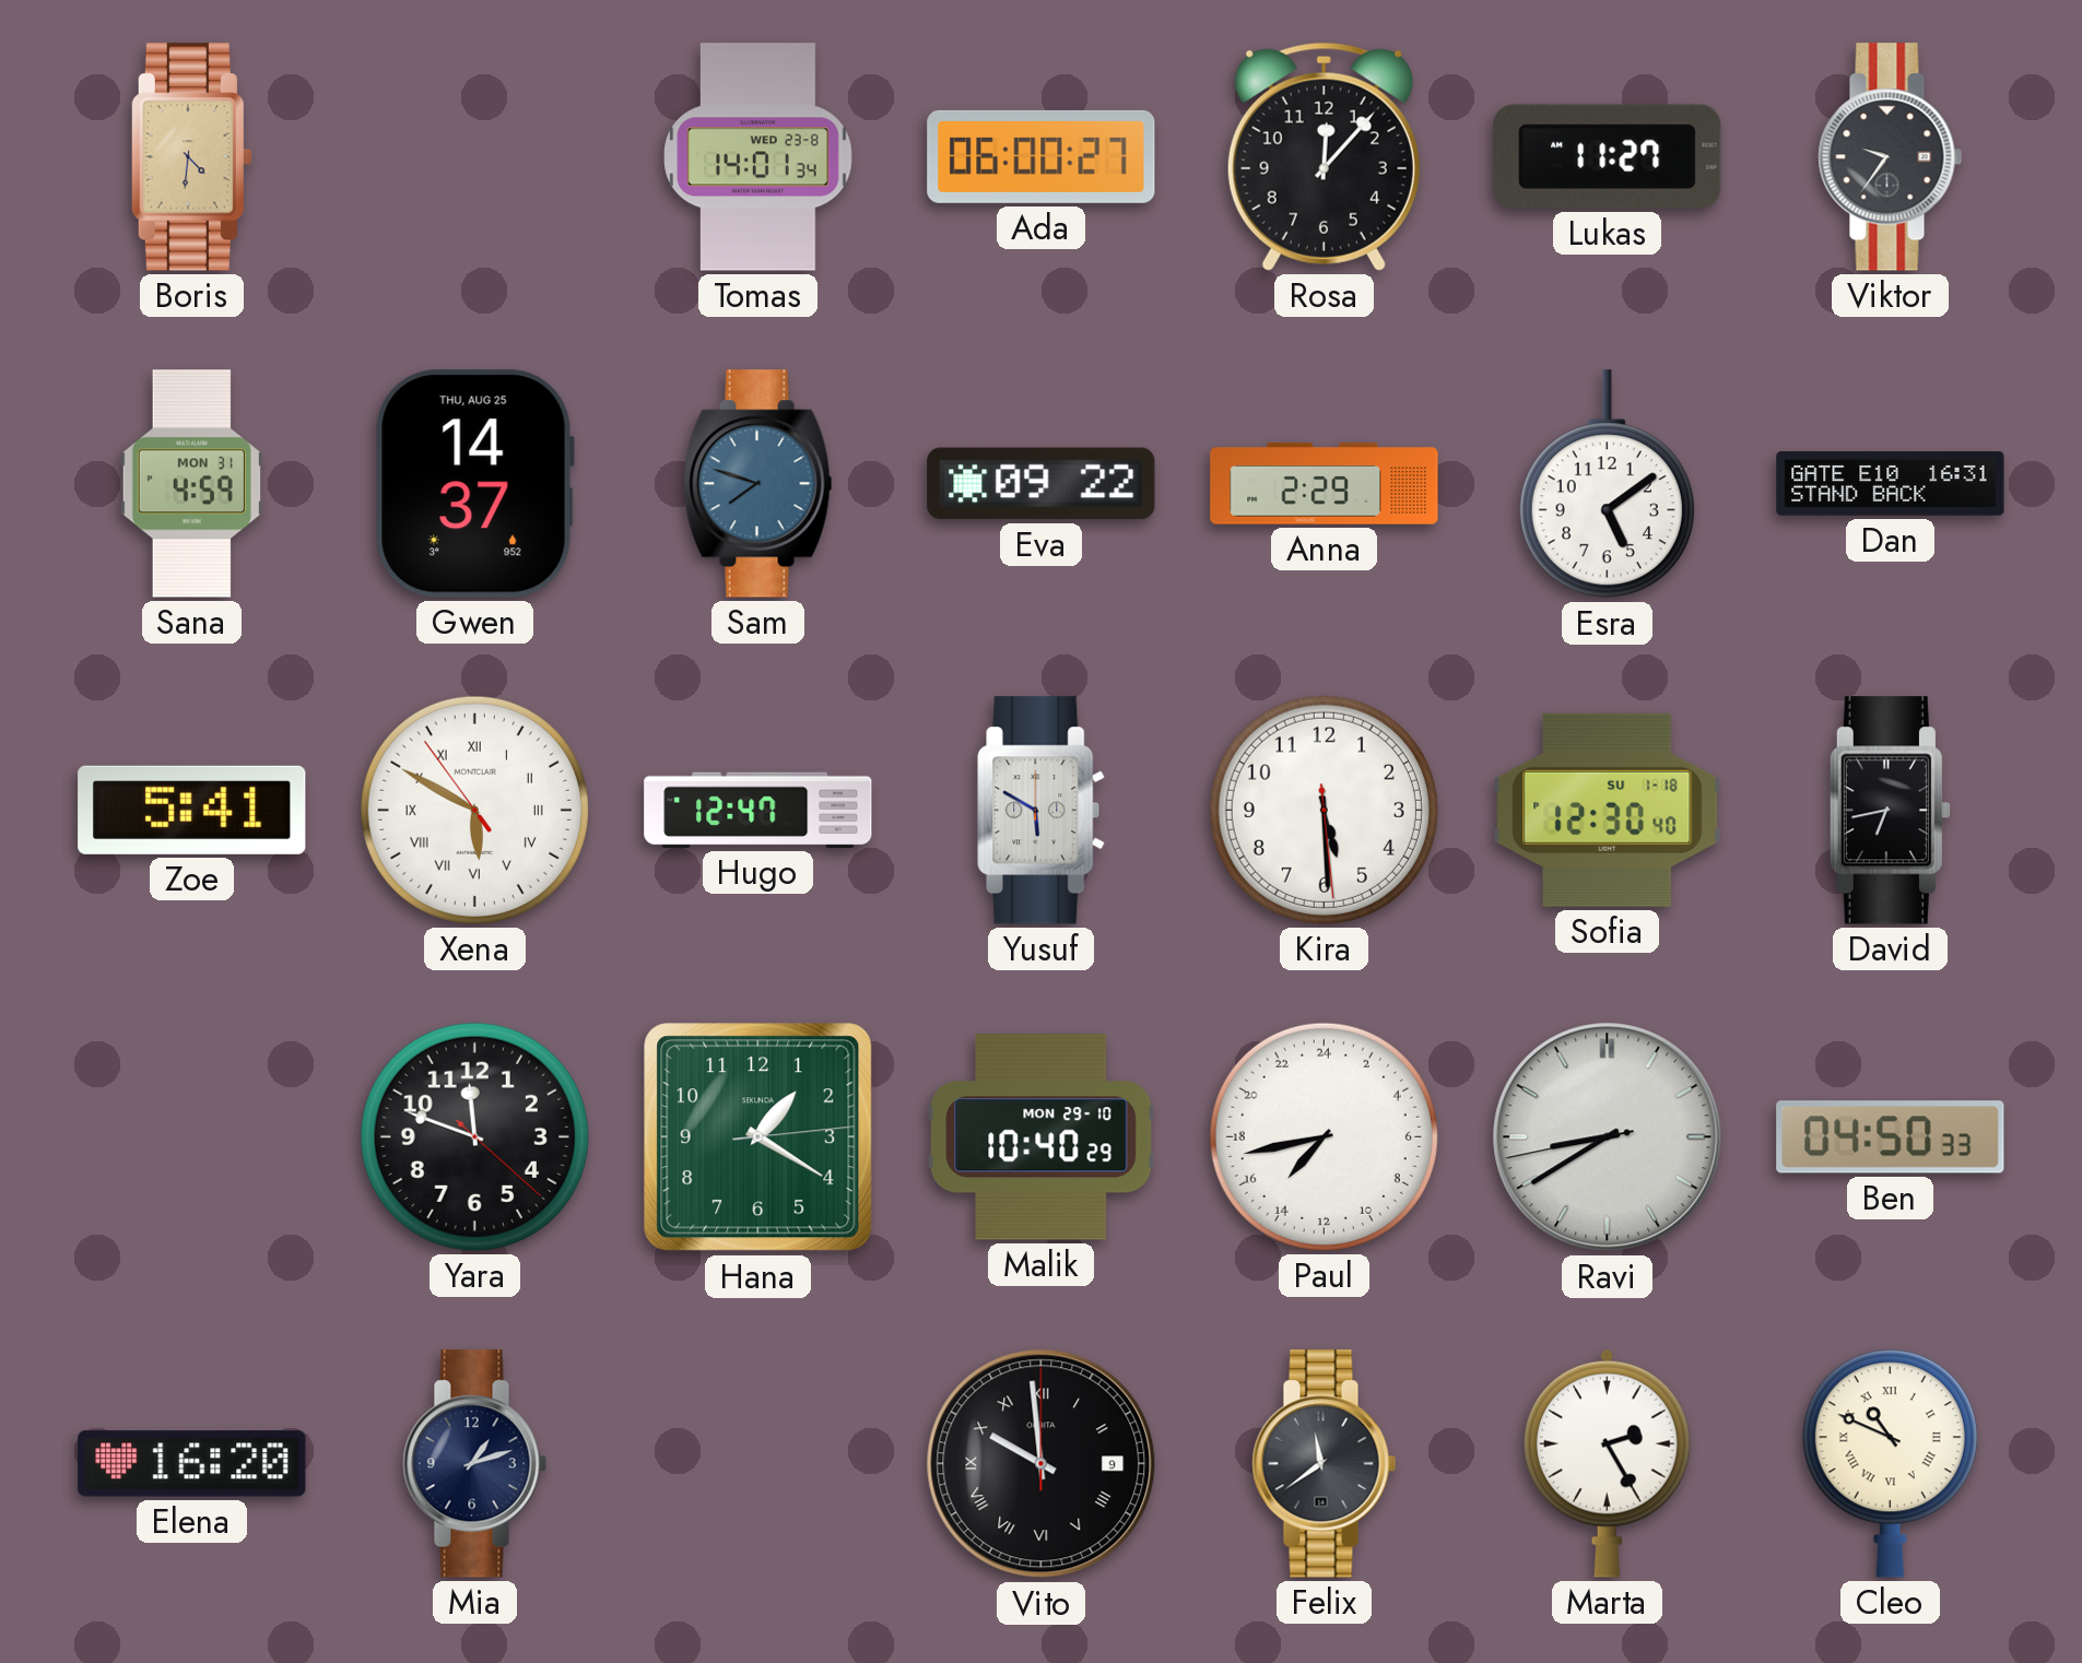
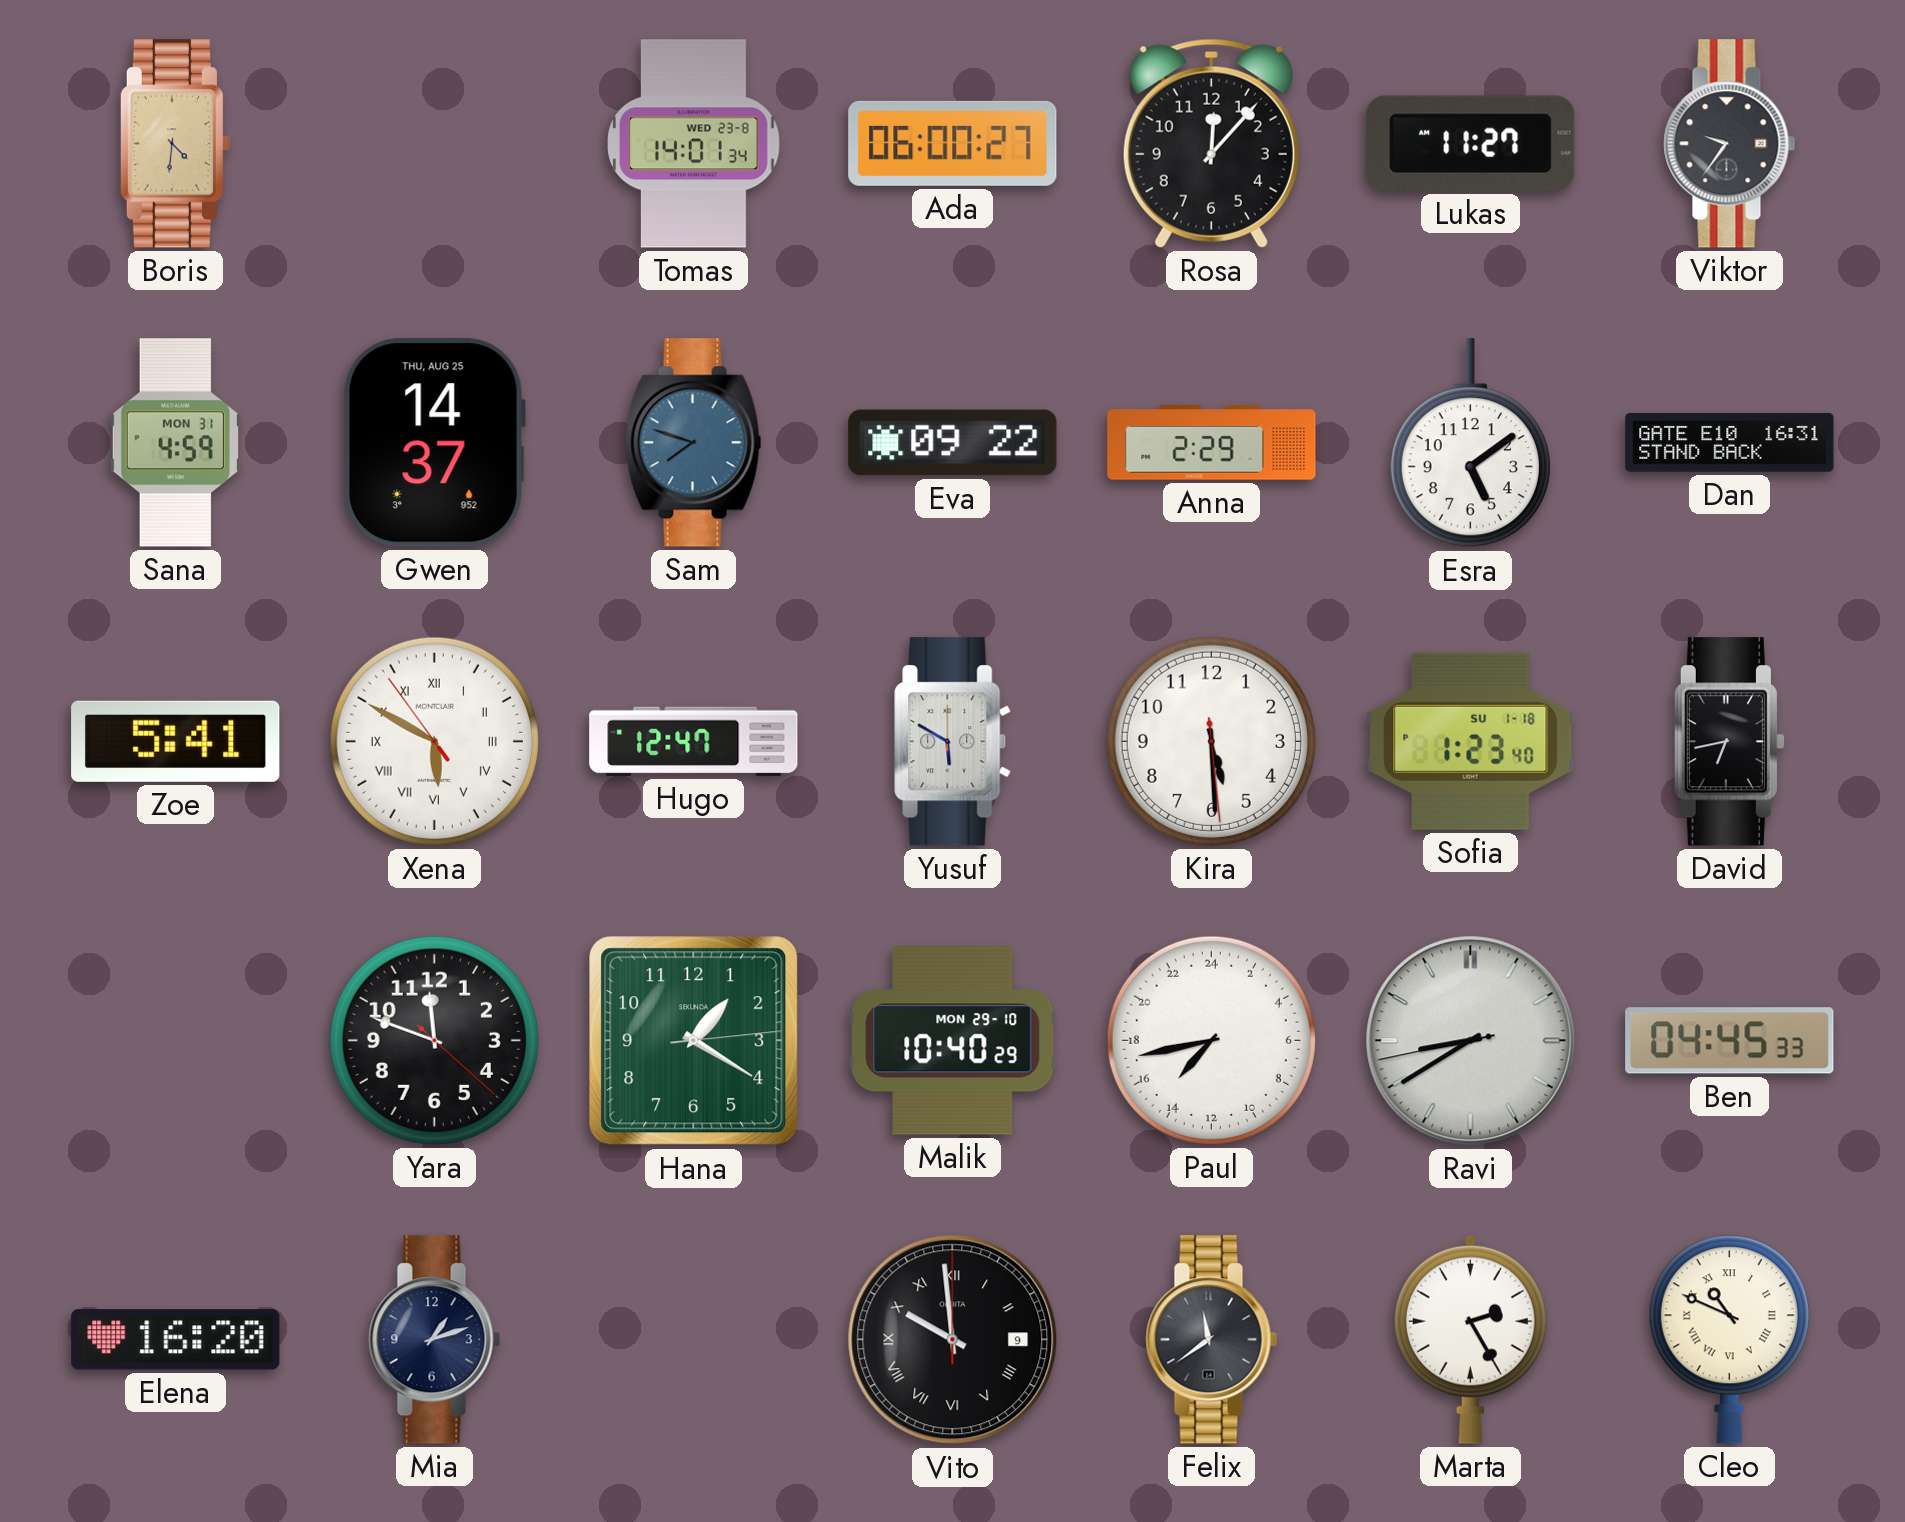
Sofia: 12:30 -> 1:23 (1471, 741)
Ben: 04:50 -> 04:45 (1730, 1041)
